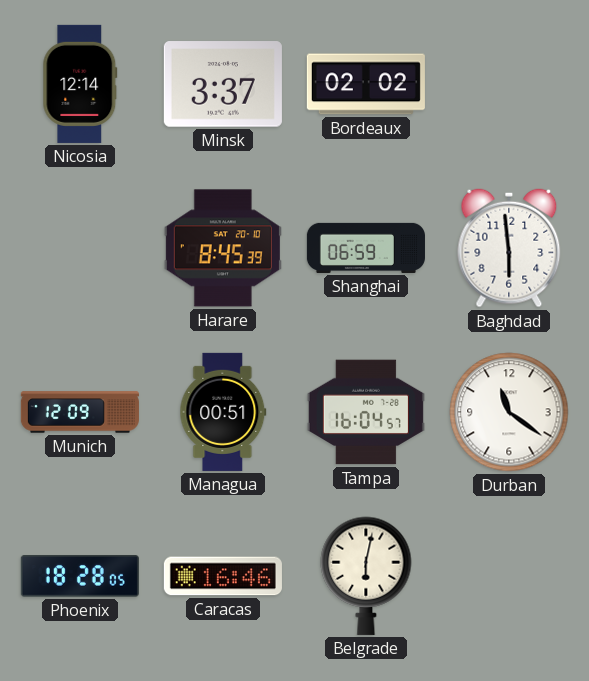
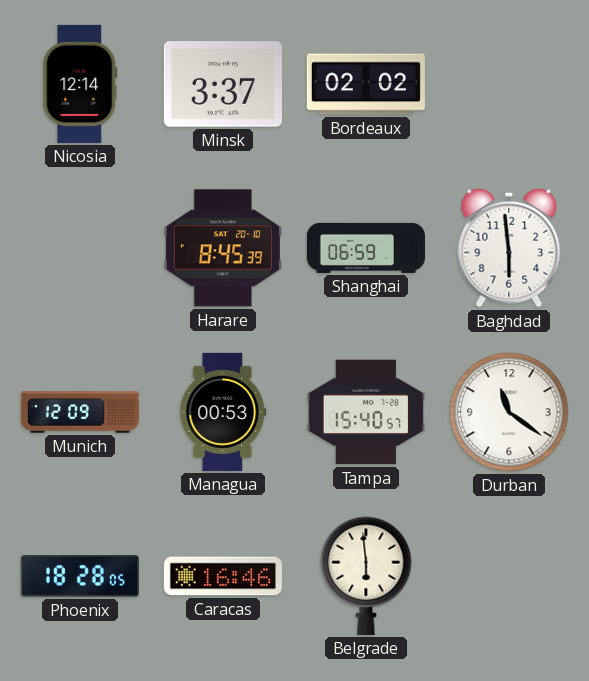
Managua: 00:51 -> 00:53 (223, 412)
Tampa: 16:04 -> 15:40 (366, 412)
Belgrade: 6:02 -> 5:59 (366, 576)
